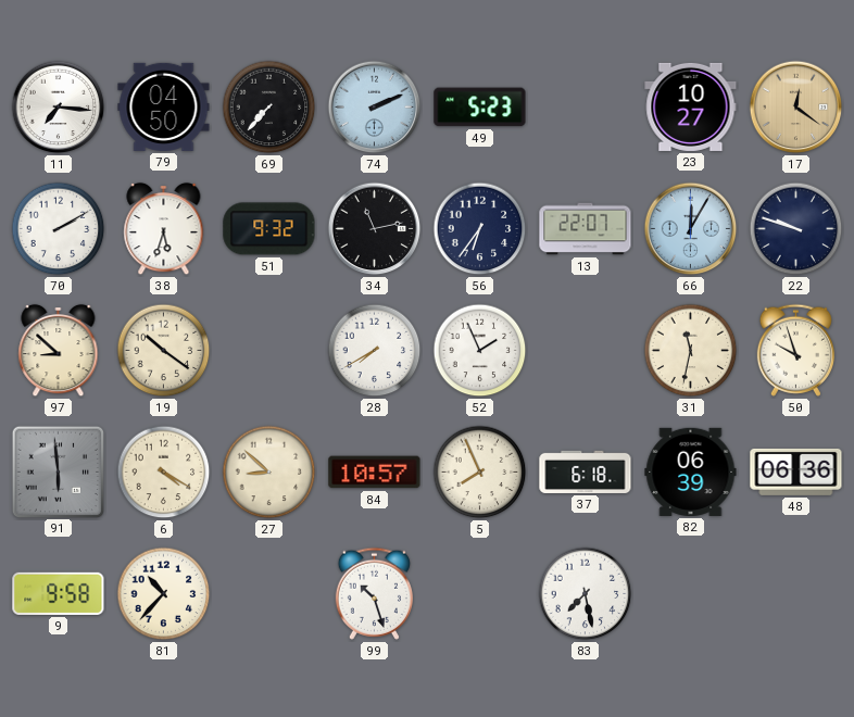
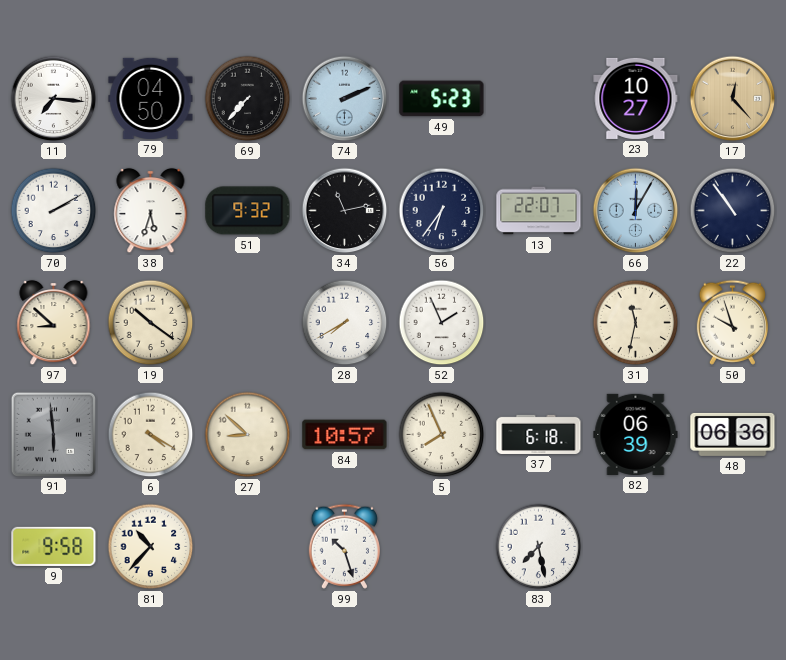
17: 12:21 -> 12:23 (733, 99)
22: 9:48 -> 10:54 (733, 211)
